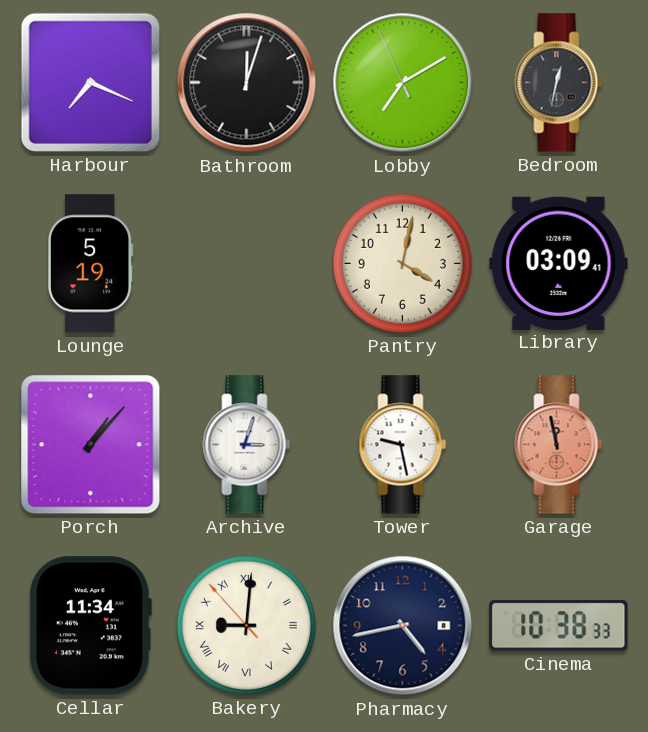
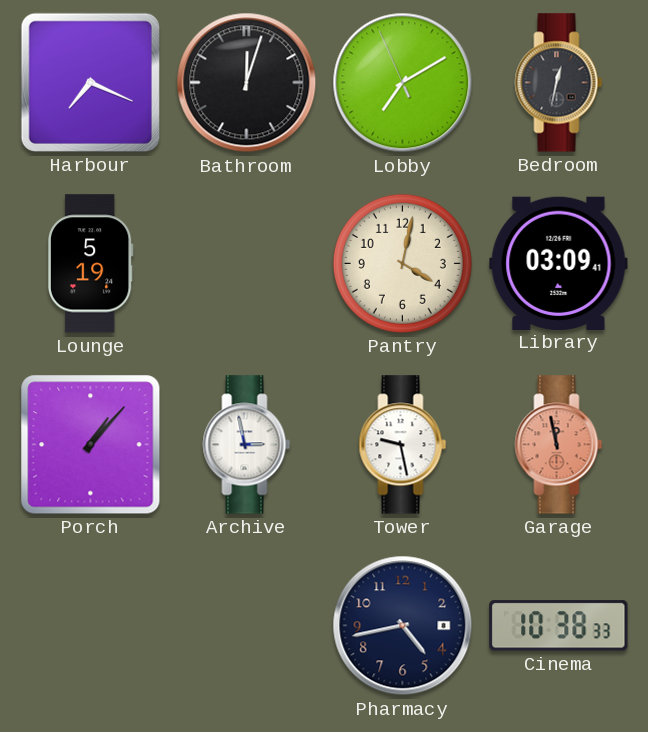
Archive: 3:03 -> 2:58 (247, 445)
Cellar: 11:34 -> none (90, 626)
Bakery: 9:00 -> none (246, 625)
